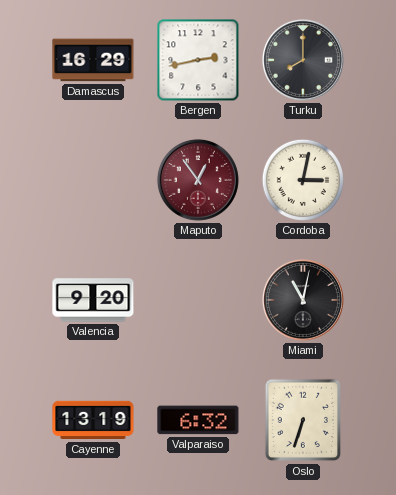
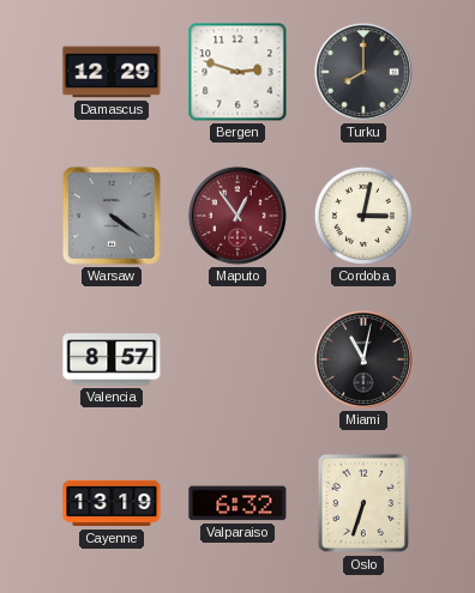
Damascus: 16:29 -> 12:29 (112, 72)
Bergen: 2:43 -> 2:48 (237, 72)
Warsaw: none -> 4:21 (112, 216)
Valencia: 9:20 -> 8:57 (112, 359)
